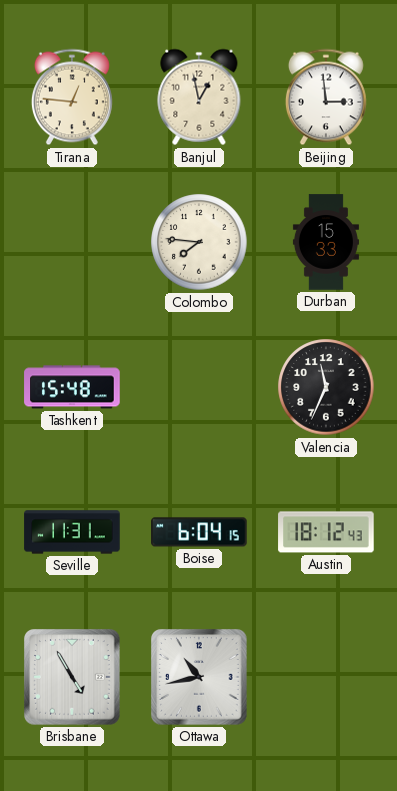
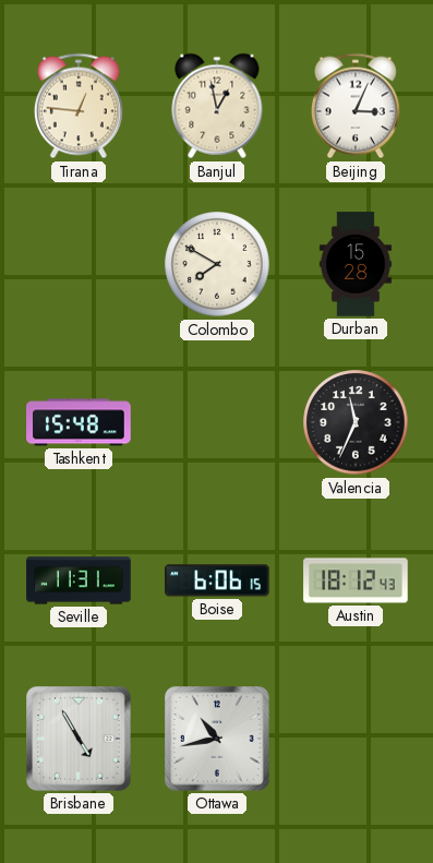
Beijing: 2:59 -> 3:04 (356, 106)
Colombo: 7:46 -> 7:50 (217, 264)
Durban: 15:33 -> 15:28 (356, 264)
Boise: 6:04 -> 6:06 (217, 580)
